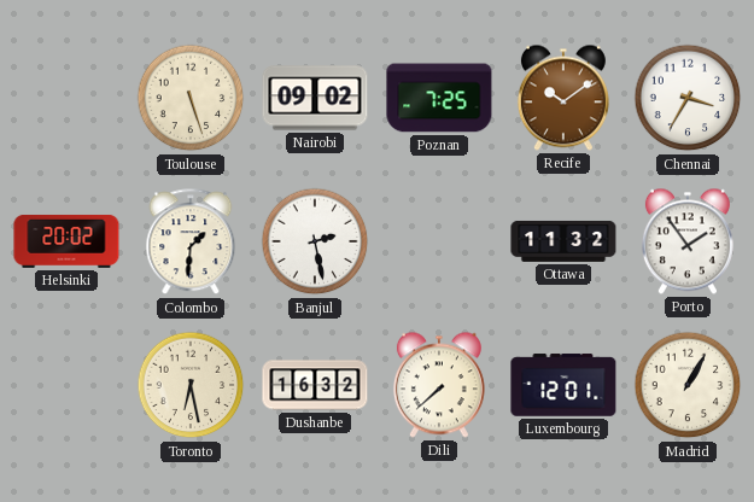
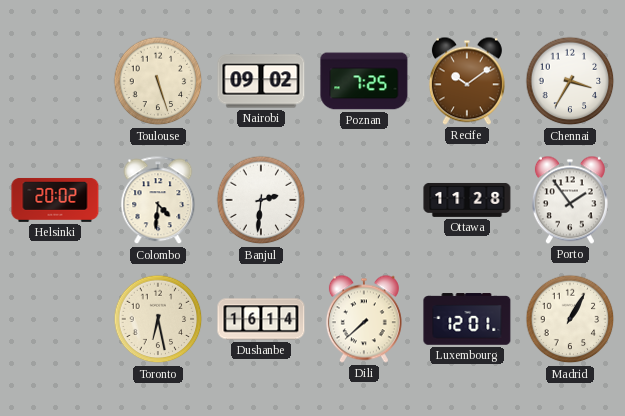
Colombo: 1:31 -> 4:31 (158, 201)
Banjul: 2:28 -> 2:31 (261, 200)
Ottawa: 11:32 -> 11:28 (467, 200)
Dushanbe: 16:32 -> 16:14 (261, 319)
